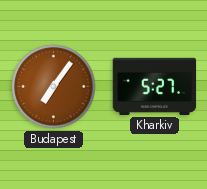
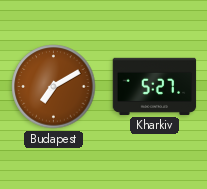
Budapest: 7:06 -> 7:10 (54, 87)
